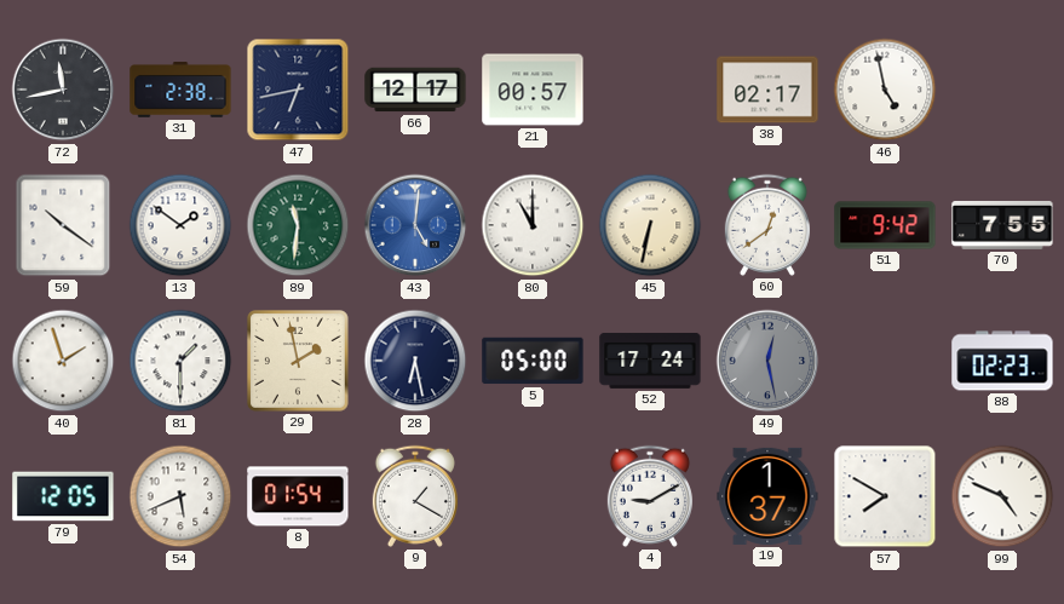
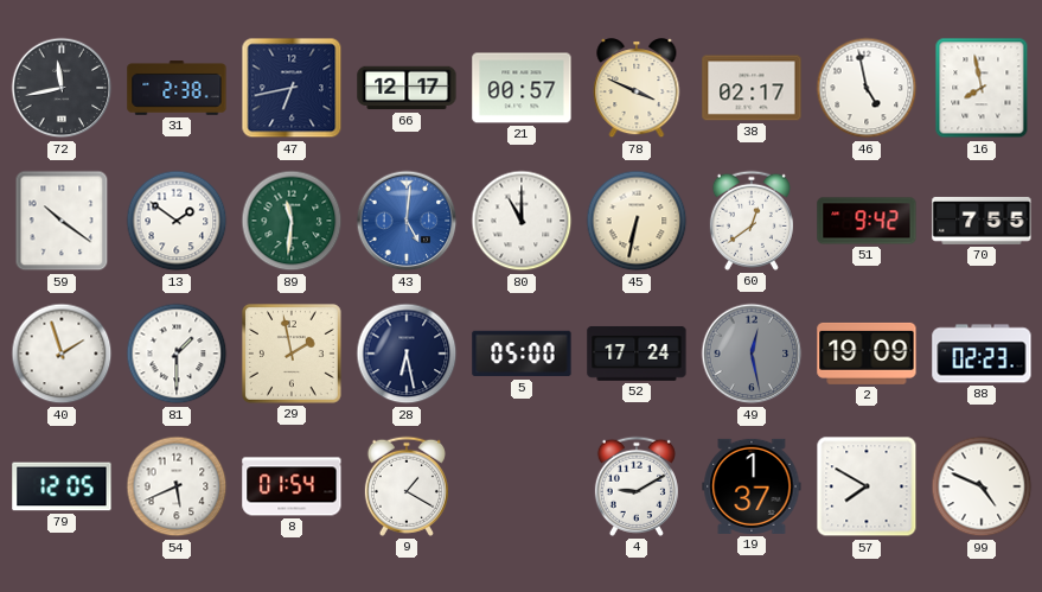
78: none -> 3:49 (637, 89)
16: none -> 7:58 (982, 88)
2: none -> 19:09 (867, 354)
